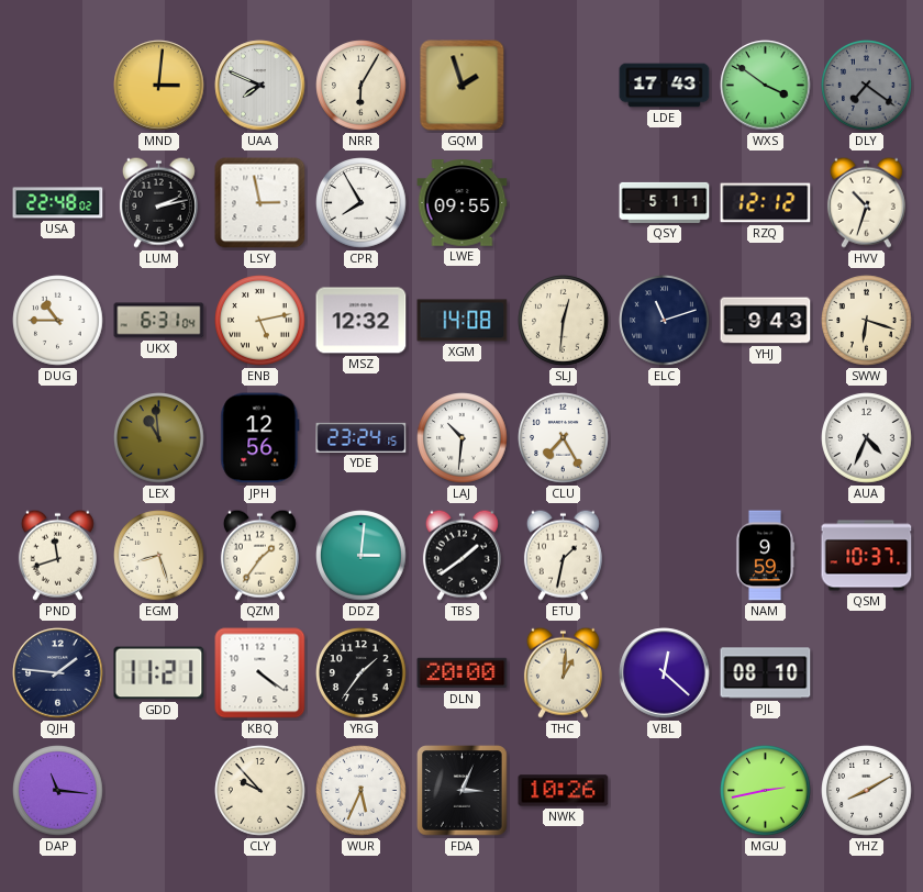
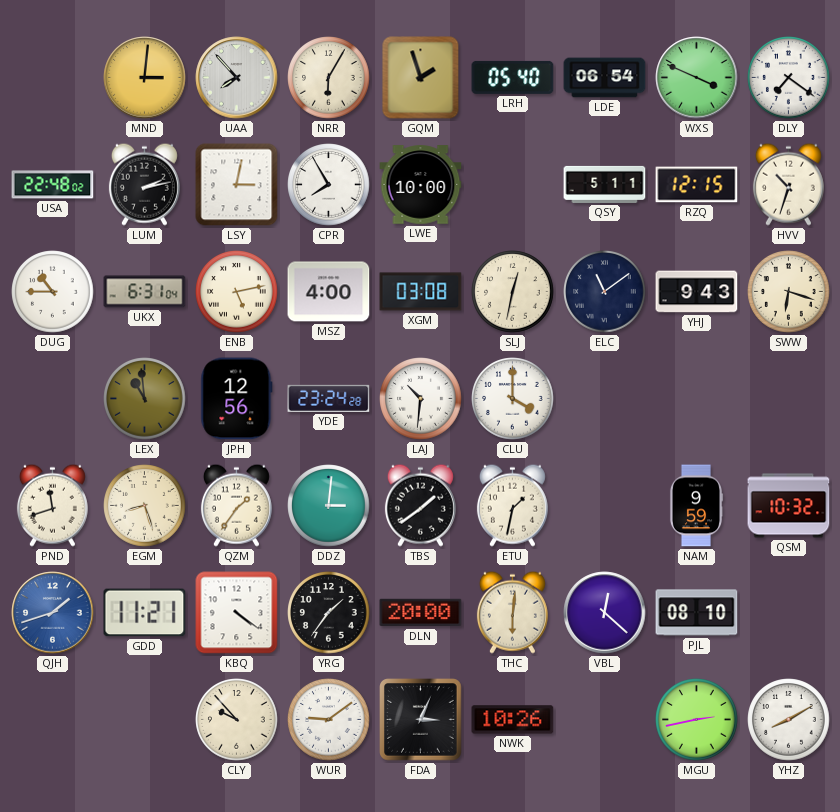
UAA: 7:49 -> 7:53 (237, 78)
LRH: none -> 05:40 (513, 77)
LDE: 17:43 -> 06:54 (605, 78)
WXS: 3:51 -> 3:49 (697, 78)
DLY dial: grey -> white (789, 78)
LSY: 2:58 -> 3:02 (237, 185)
LWE: 09:55 -> 10:00 (421, 185)
RZQ: 12:12 -> 12:15 (697, 185)
MSZ: 12:32 -> 4:00 (329, 292)
XGM: 14:08 -> 03:08 (421, 292)
SLJ: 12:31 -> 12:32 (513, 292)
ELC: 11:12 -> 11:09 (605, 292)
YDE: 23:24:15 -> 23:24:28 (329, 398)
CLU: 7:25 -> 4:00 (513, 399)
AUA: 4:34 -> none (867, 438)
QSM: 10:37 -> 10:32 (789, 506)
QJH: 1:46 -> 1:42 (53, 613)
QJH dial: navy -> blue (53, 613)
THC: 1:01 -> 6:01 (512, 612)
DAP: 11:16 -> none (58, 791)
WUR: 5:34 -> 9:09 (329, 720)
